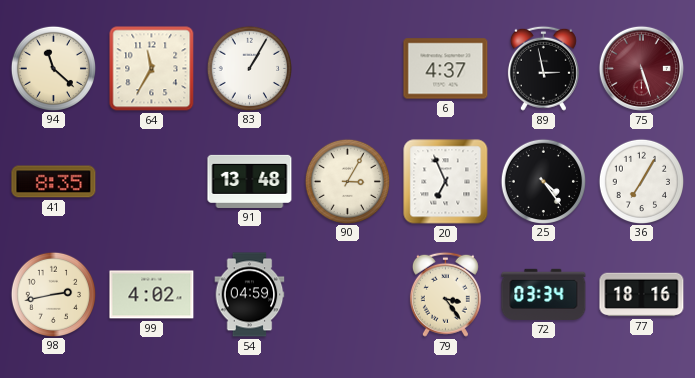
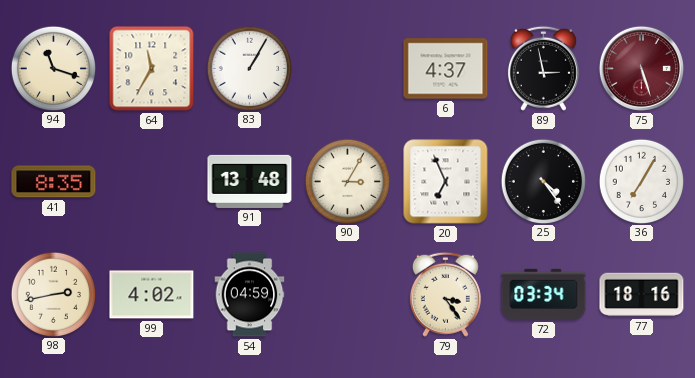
94: 11:22 -> 11:18 (53, 68)
